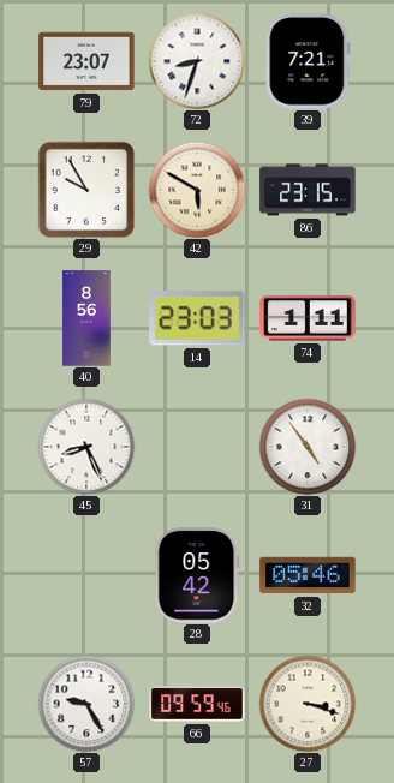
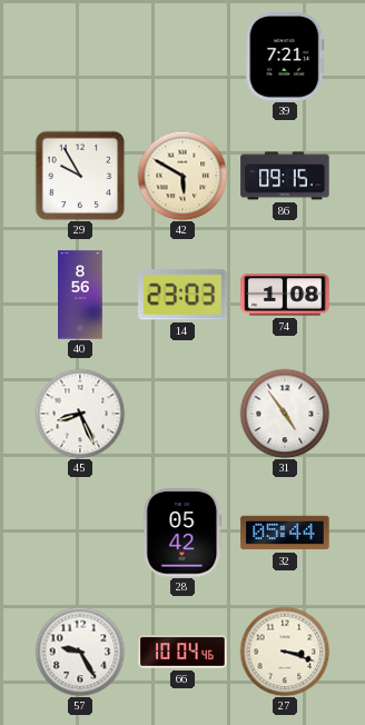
79: 23:07 -> none (86, 61)
72: 8:33 -> none (197, 61)
86: 23:15 -> 09:15 (285, 176)
74: 1:11 -> 1:08 (285, 295)
32: 05:46 -> 05:44 (285, 533)
66: 09:59 -> 10:04 (182, 652)
